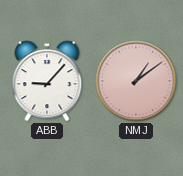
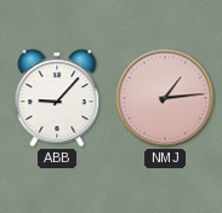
NMJ: 1:09 -> 1:14 (165, 98)
